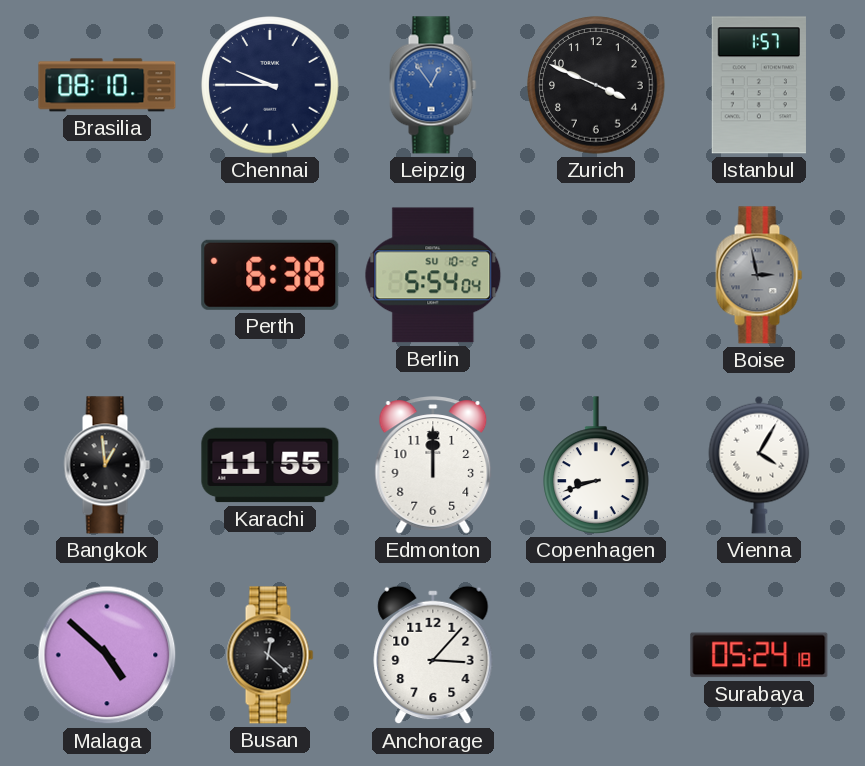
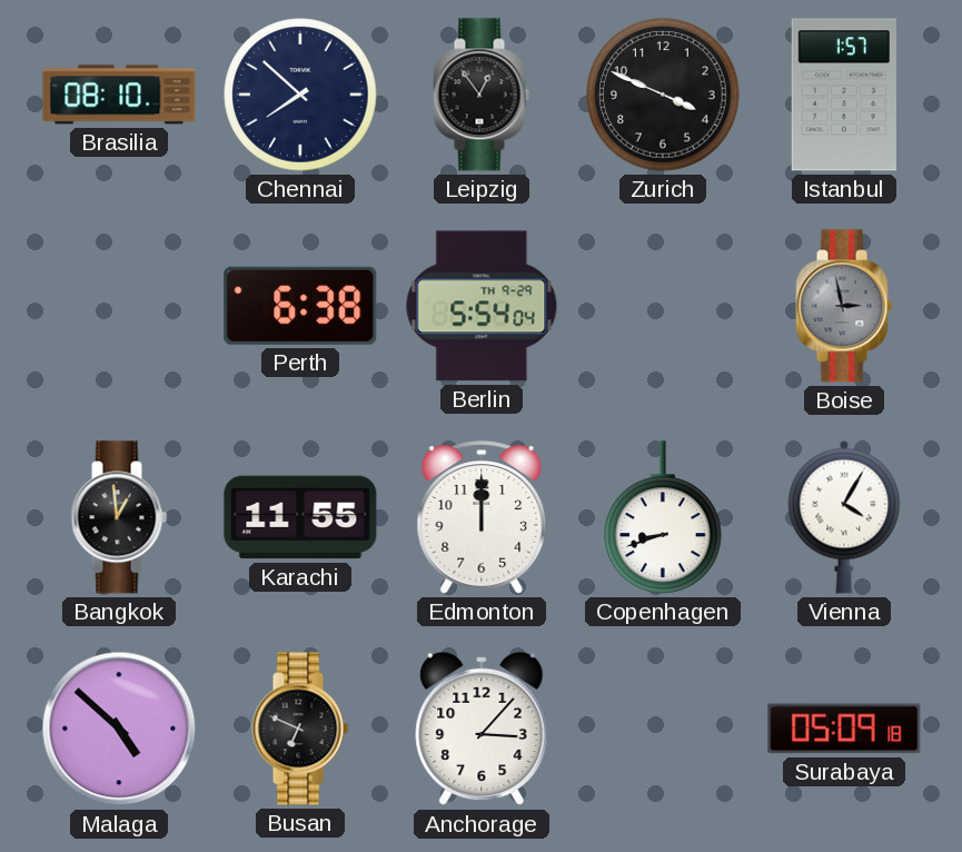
Chennai: 9:45 -> 7:52 (300, 95)
Leipzig dial: blue -> black (482, 95)
Berlin date: SU 10-2 -> TH 9-29 (482, 306)
Busan: 12:22 -> 6:49 (300, 729)
Surabaya: 05:24 -> 05:09 (844, 729)
